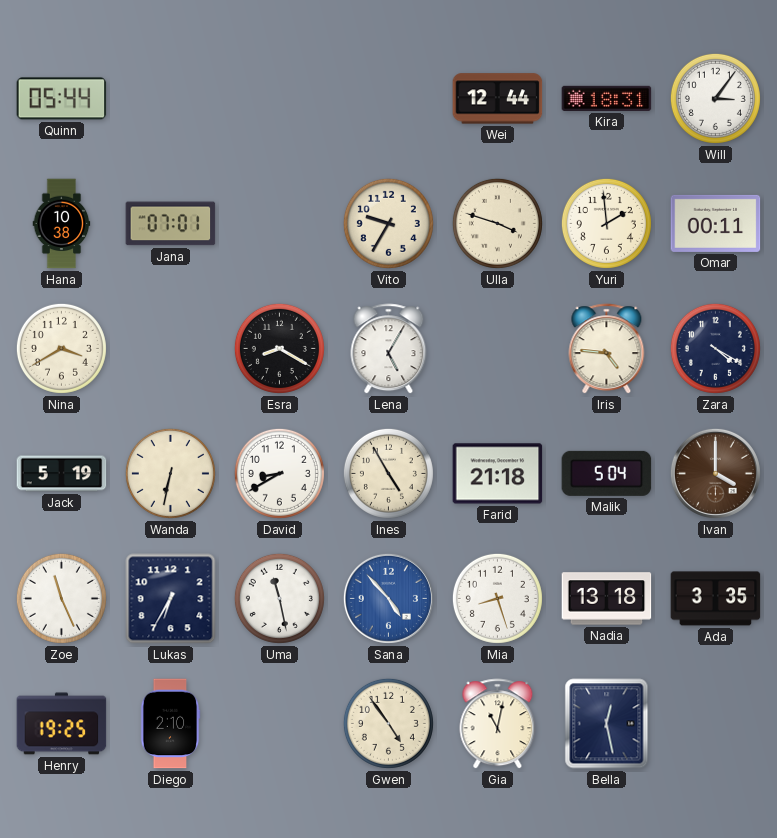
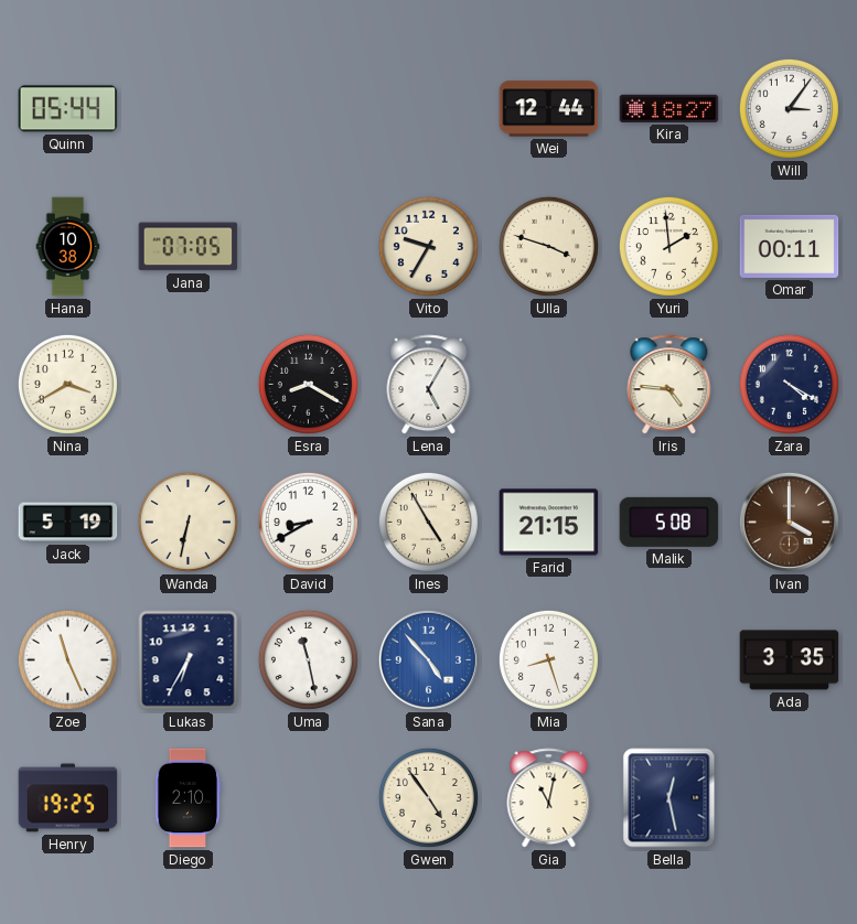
Kira: 18:31 -> 18:27 (669, 108)
Jana: 07:01 -> 07:05 (189, 247)
Farid: 21:18 -> 21:15 (549, 523)
Malik: 5:04 -> 5:08 (669, 522)
Nadia: 13:18 -> none (607, 599)
